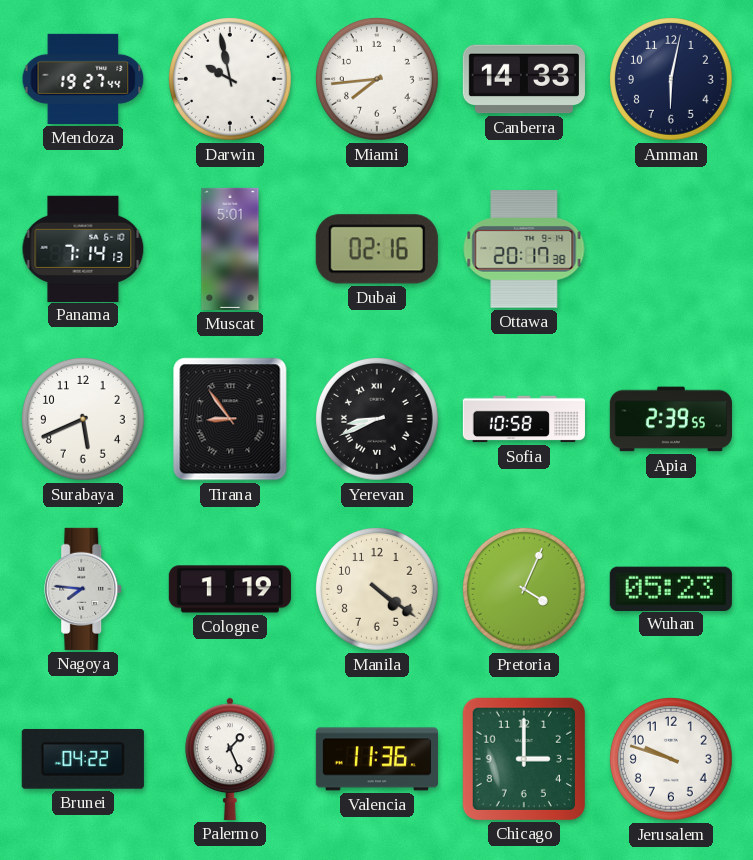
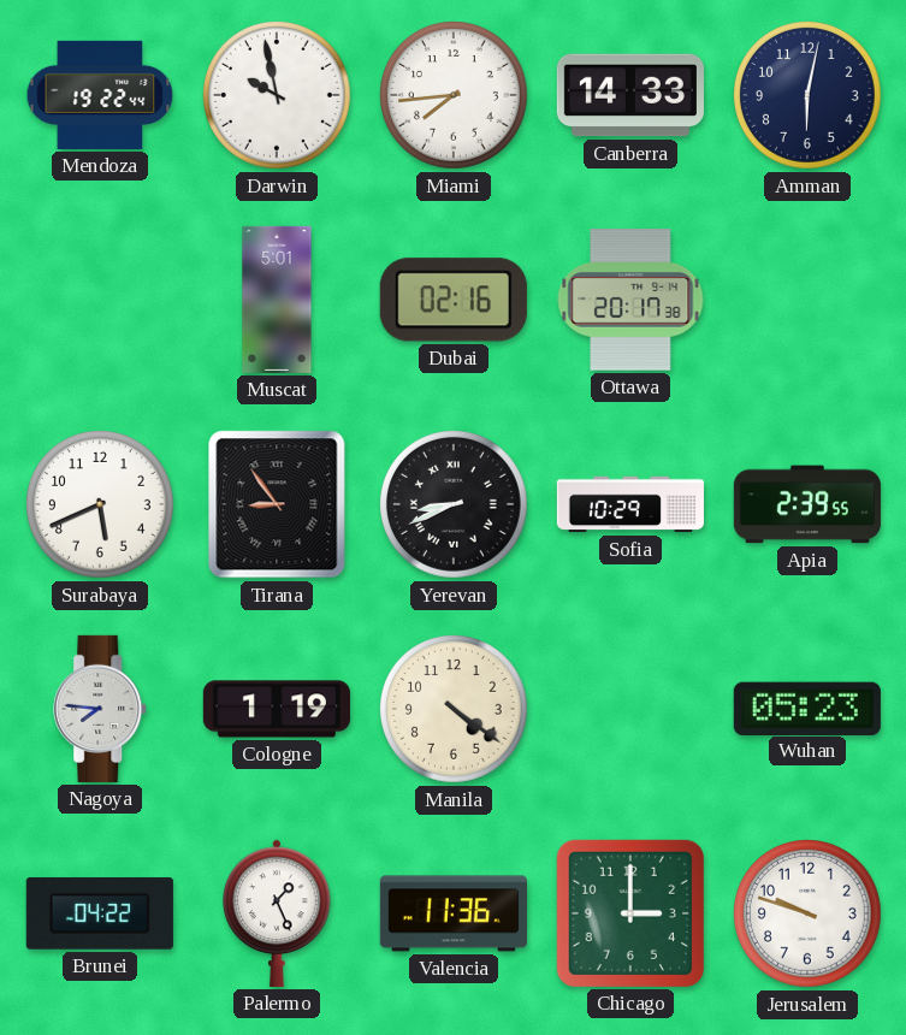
Mendoza: 19:27 -> 19:22 (100, 95)
Panama: 7:14 -> none (83, 248)
Sofia: 10:58 -> 10:29 (629, 504)
Pretoria: 4:04 -> none (525, 590)
